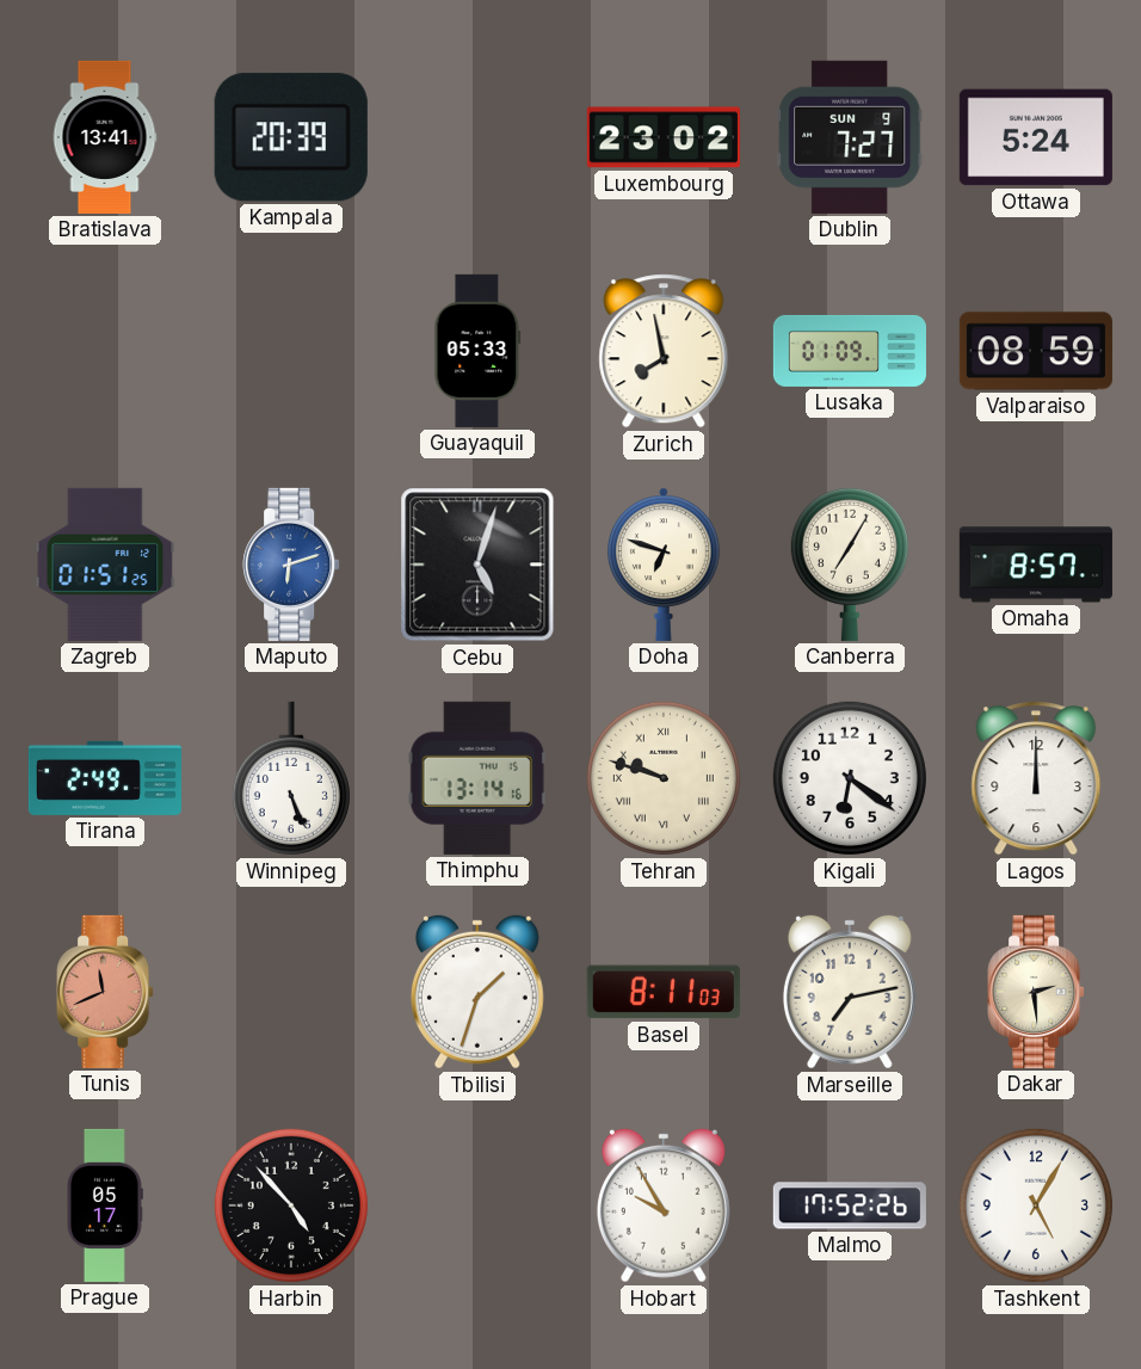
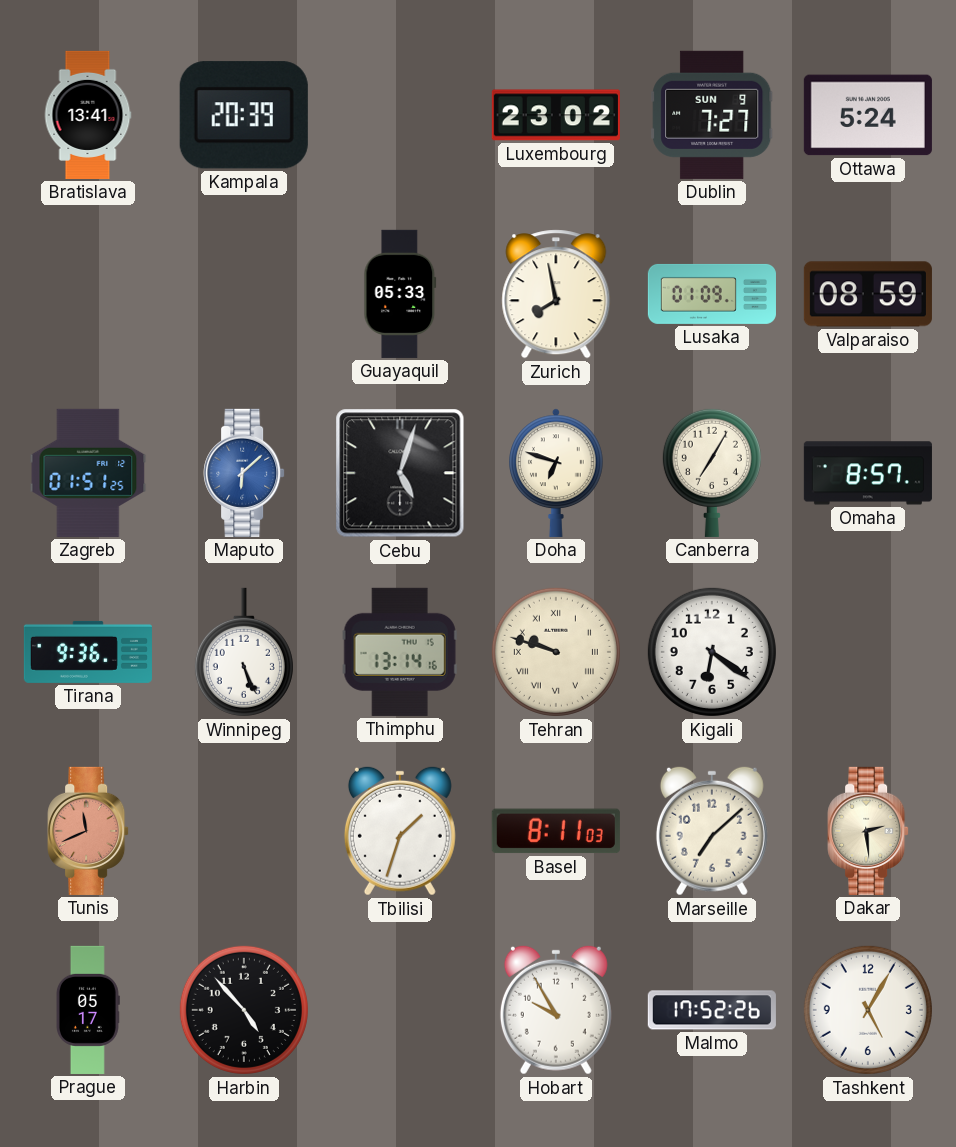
Maputo: 6:12 -> 6:08 (244, 473)
Tirana: 2:49 -> 9:36 (88, 652)
Lagos: 12:00 -> none (1036, 778)
Marseille: 7:13 -> 7:08 (712, 831)
